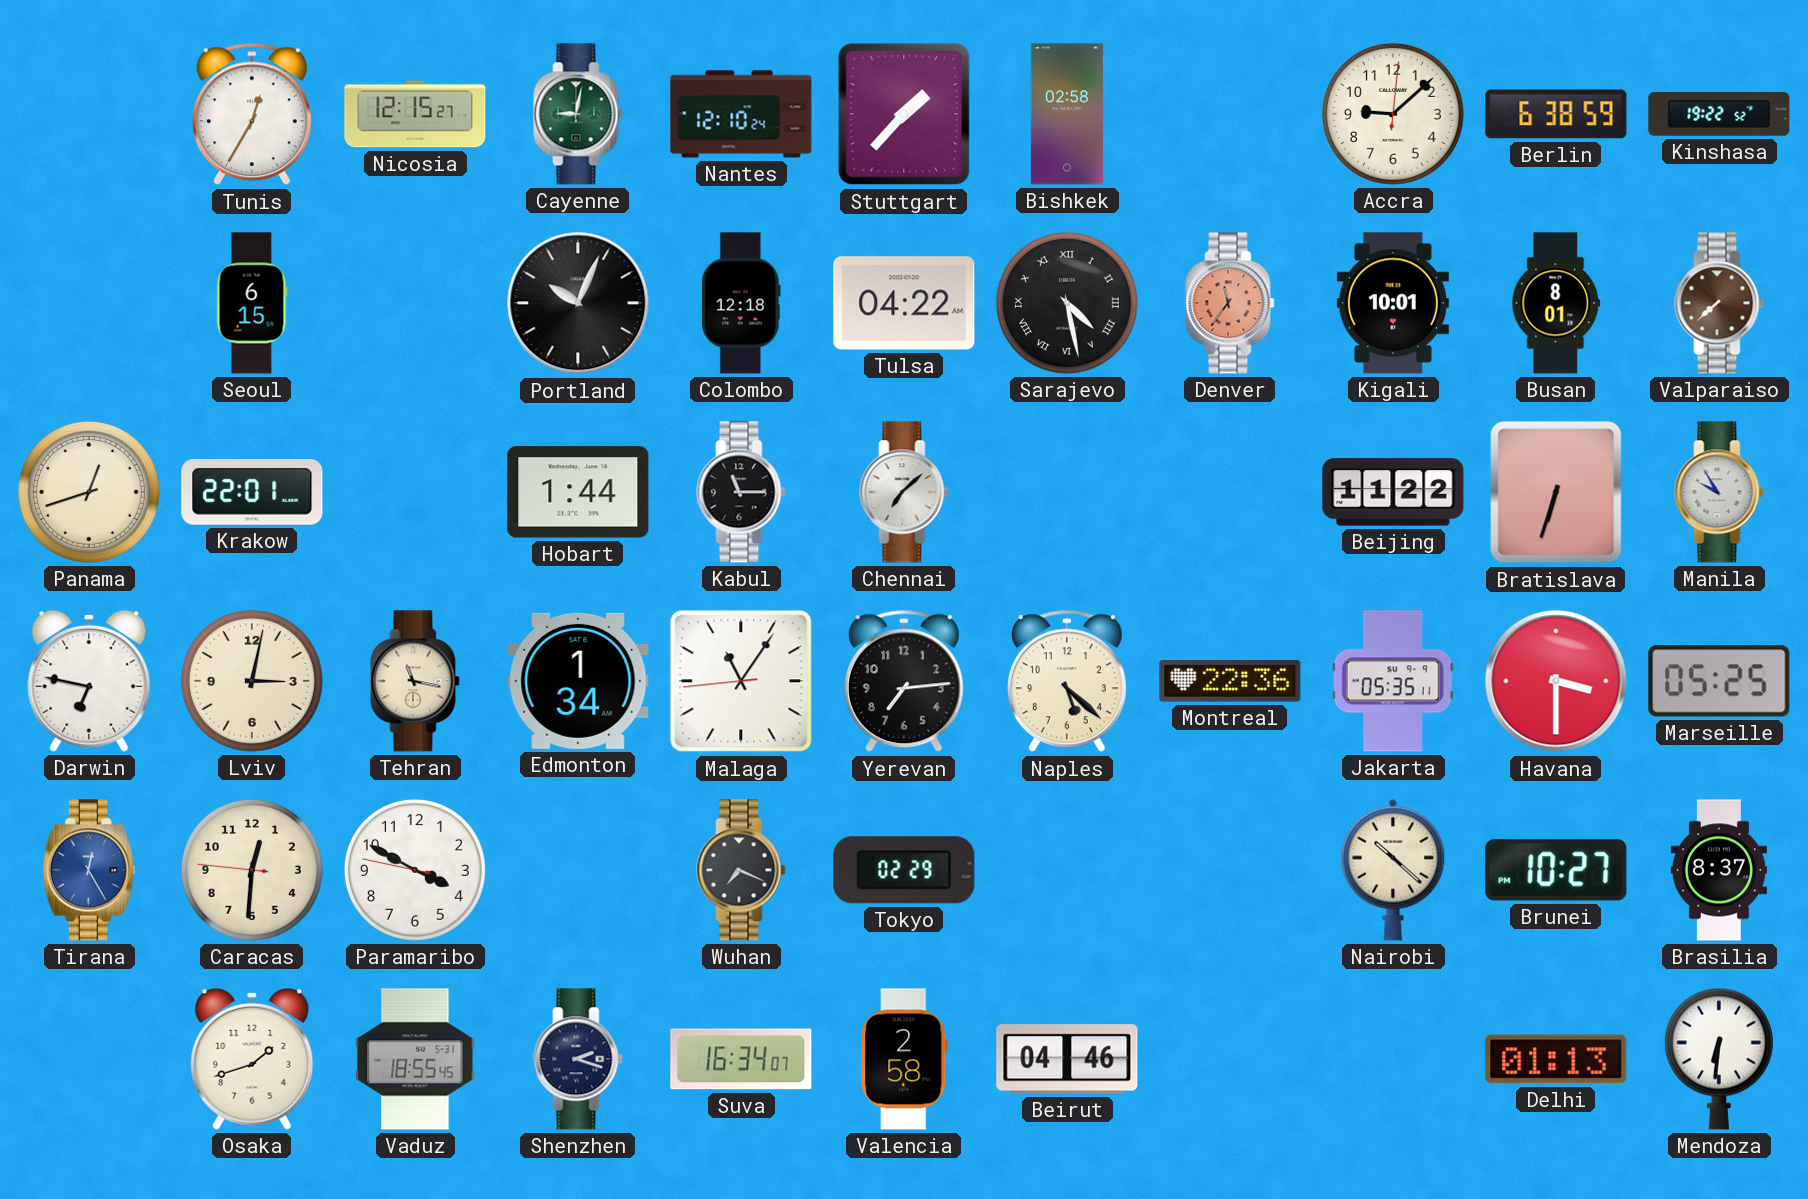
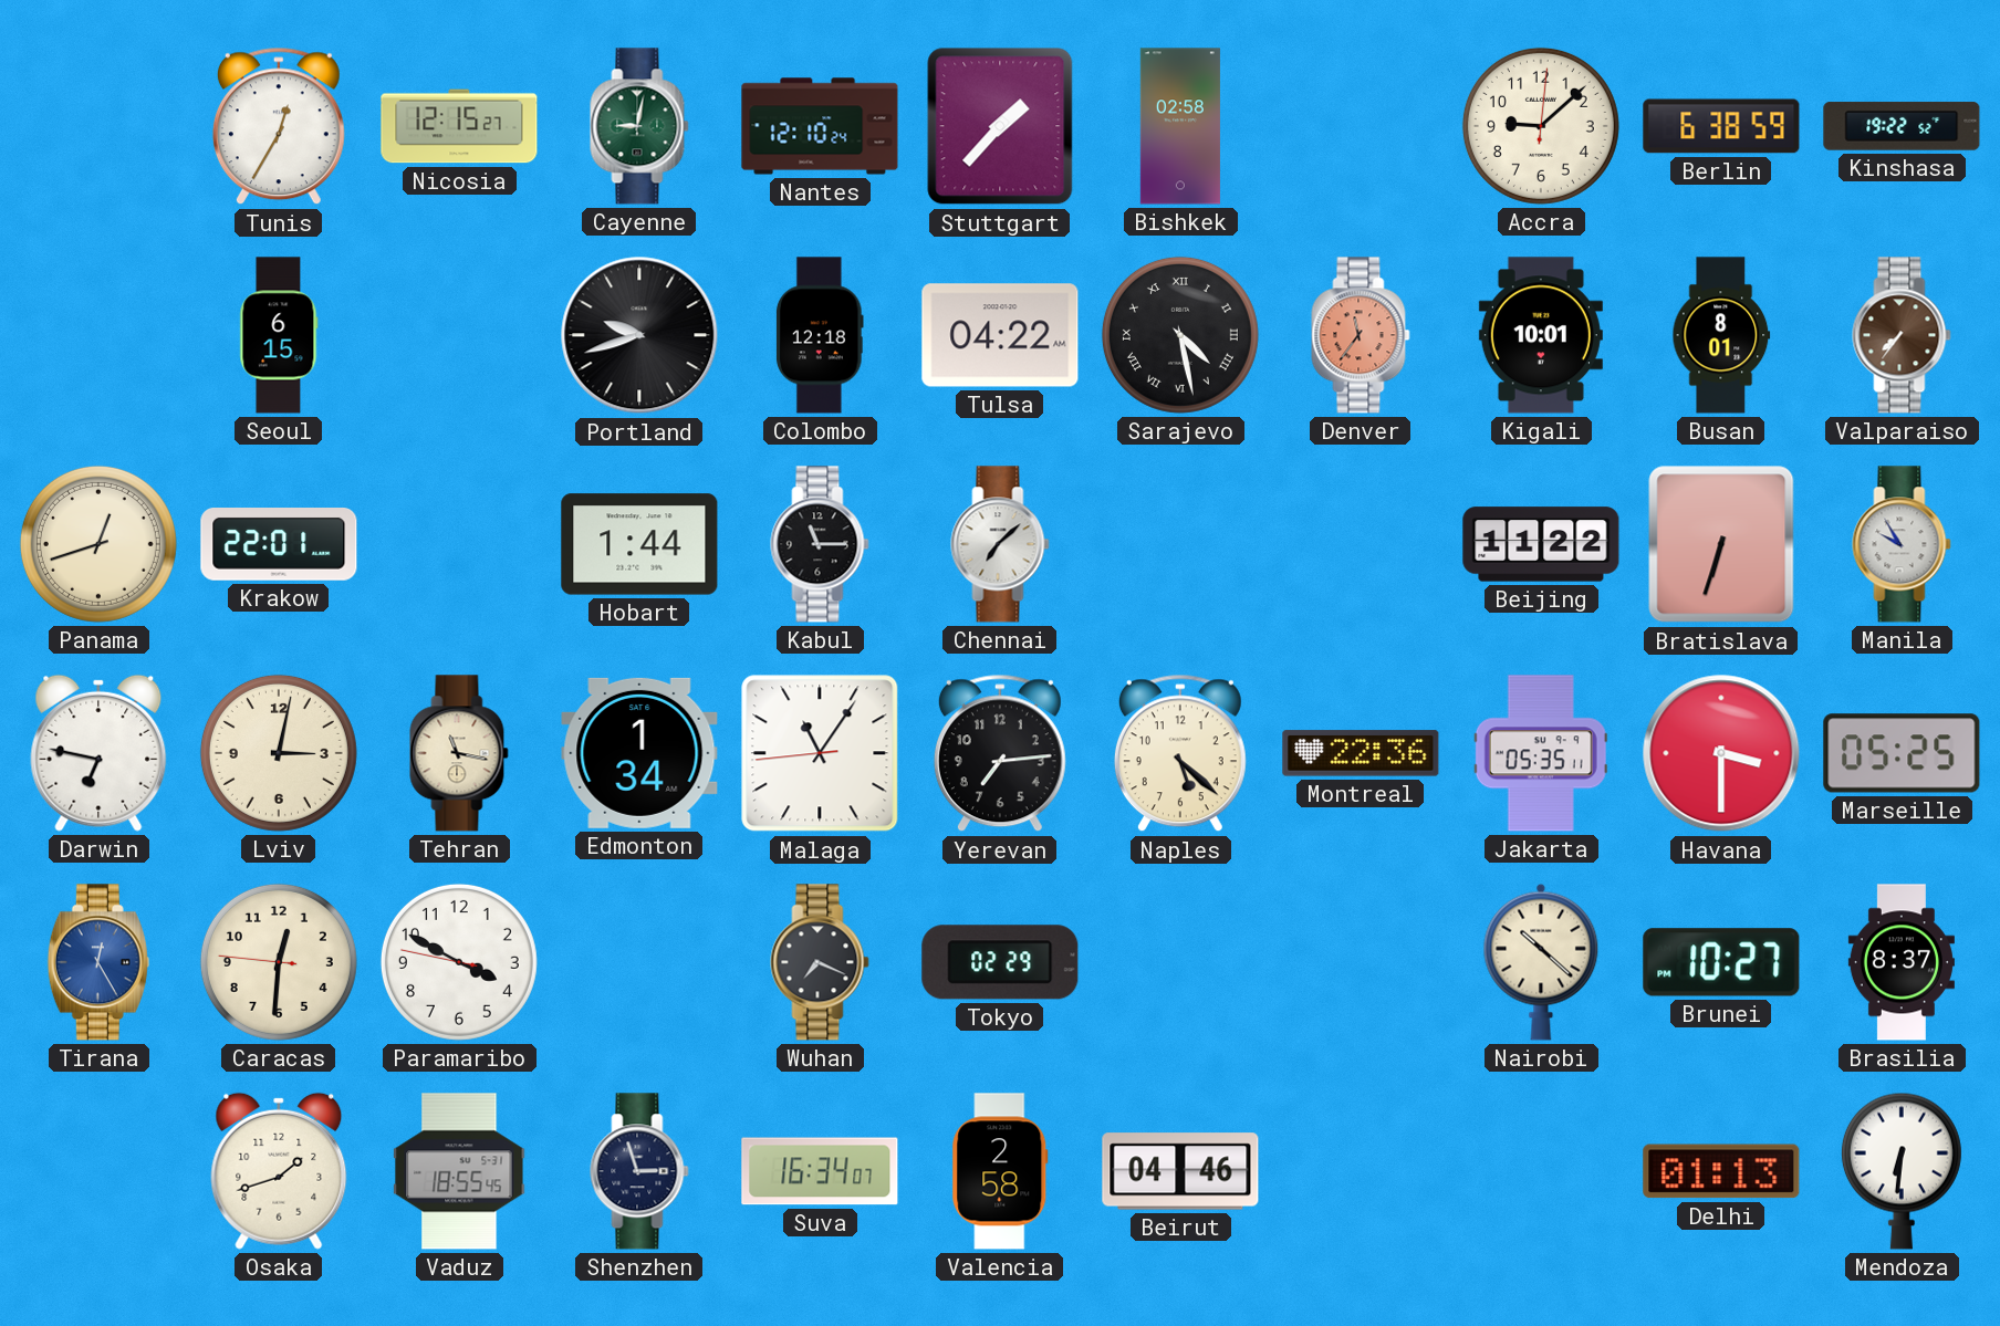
Portland: 10:04 -> 9:42 (639, 335)
Valparaiso: 7:38 -> 7:36 (1902, 335)
Shenzhen: 2:18 -> 2:57 (639, 1171)
